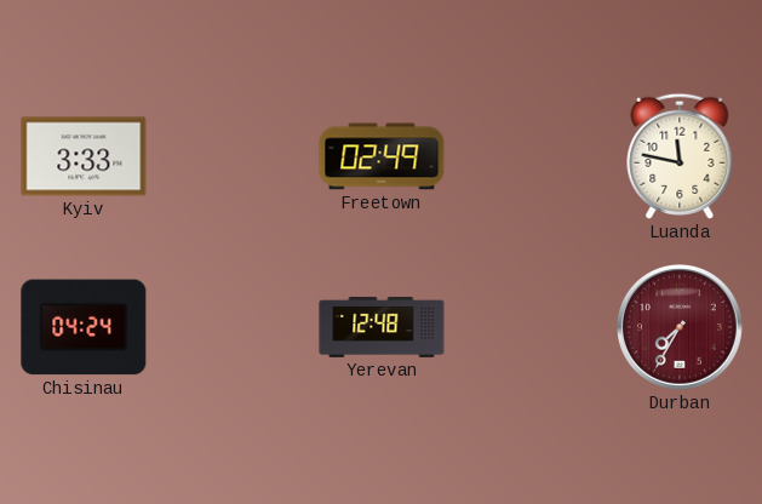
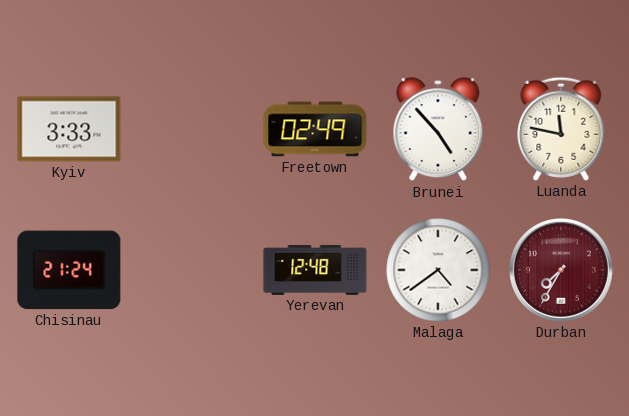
Brunei: none -> 4:53 (438, 130)
Chisinau: 04:24 -> 21:24 (69, 270)
Malaga: none -> 4:39 (438, 270)
